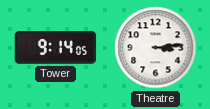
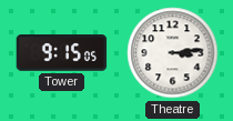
Tower: 9:14 -> 9:15 (62, 53)
